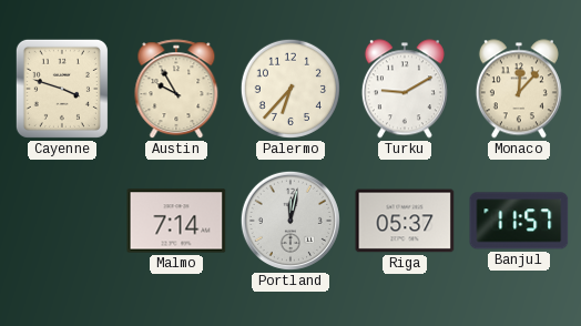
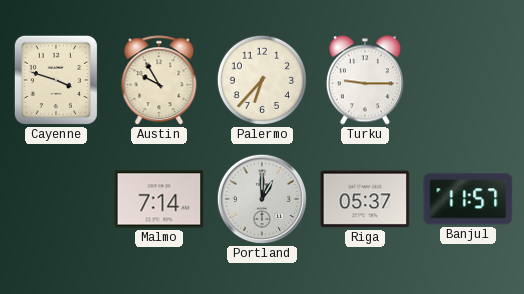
Turku: 9:10 -> 9:15 (365, 80)
Monaco: 12:07 -> none (519, 89)
Portland: 12:02 -> 1:00 (262, 199)
